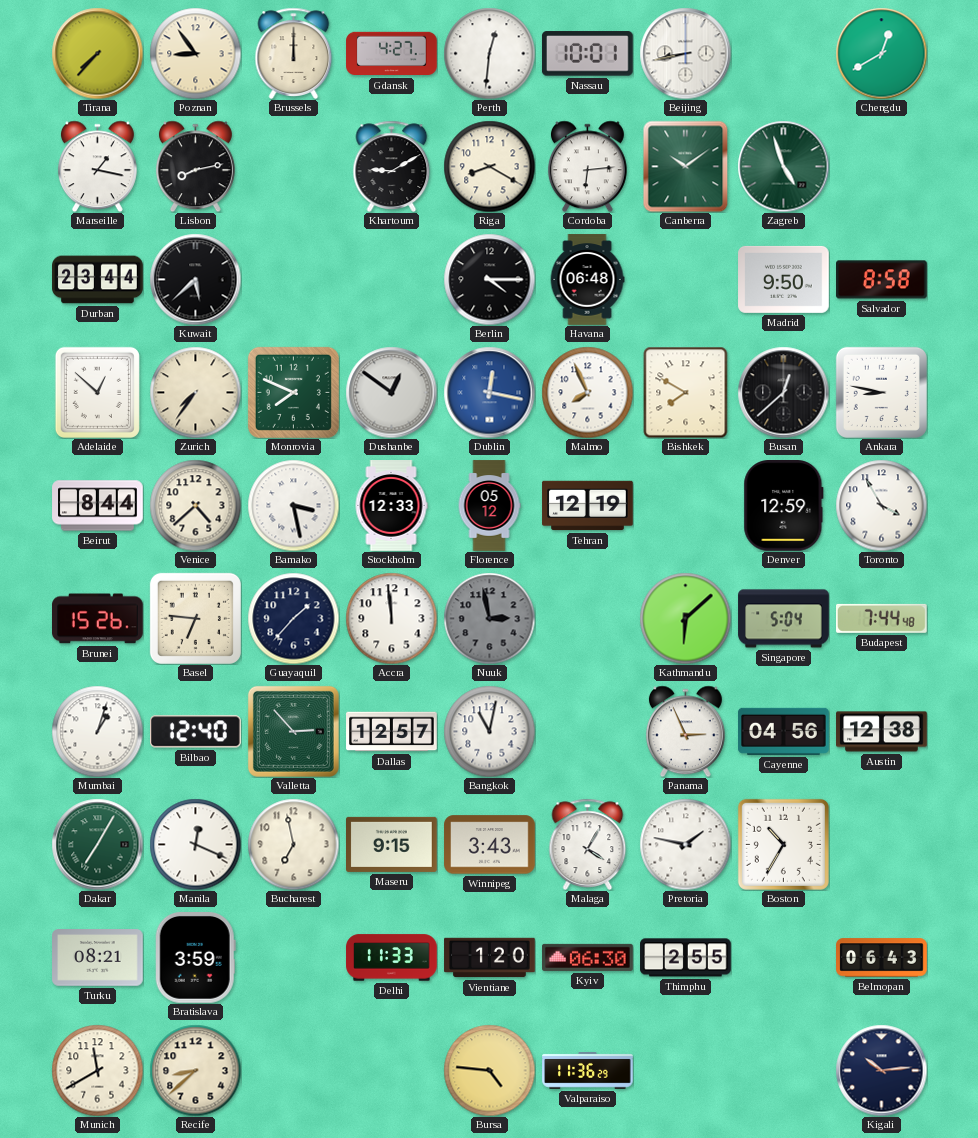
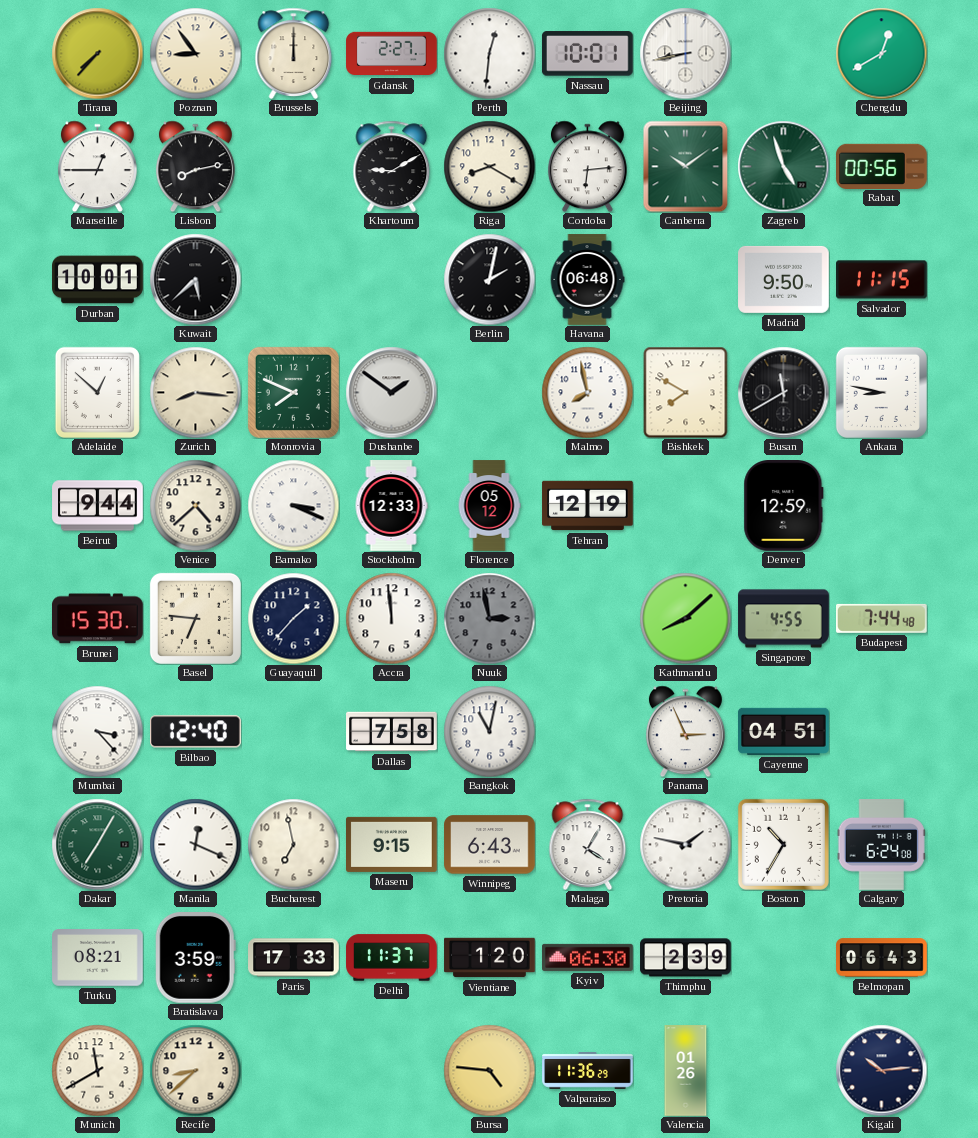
Gdansk: 4:27 -> 2:27 (392, 54)
Marseille: 1:17 -> 12:45 (97, 166)
Rabat: none -> 00:56 (882, 166)
Durban: 23:44 -> 10:01 (98, 280)
Berlin: 4:15 -> 2:02 (489, 279)
Salvador: 8:58 -> 11:15 (882, 280)
Zurich: 7:36 -> 8:16 (195, 392)
Dushanbe: 12:51 -> 1:51 (391, 392)
Dublin: 12:17 -> none (489, 392)
Malmo: 7:56 -> 7:58 (587, 392)
Busan: 12:38 -> 11:40 (783, 392)
Beirut: 8:44 -> 9:44 (98, 506)
Bamako: 3:28 -> 3:19 (293, 505)
Toronto: 3:55 -> none (881, 505)
Brunei: 15:26 -> 15:30 (98, 619)
Kathmandu: 6:08 -> 8:08 (685, 618)
Singapore: 5:04 -> 4:55 (784, 619)
Mumbai: 1:03 -> 3:23 (97, 731)
Valletta: 2:53 -> none (293, 731)
Dallas: 12:57 -> 7:58 (392, 732)
Cayenne: 04:56 -> 04:51 (784, 731)
Austin: 12:38 -> none (882, 732)
Winnipeg: 3:43 -> 6:43 (490, 845)
Calgary: none -> 6:24 (881, 845)
Paris: none -> 17:33 (294, 958)
Delhi: 11:33 -> 11:37 (392, 958)
Thimphu: 2:55 -> 2:39 (686, 958)
Valencia: none -> 01:26 (686, 1071)
